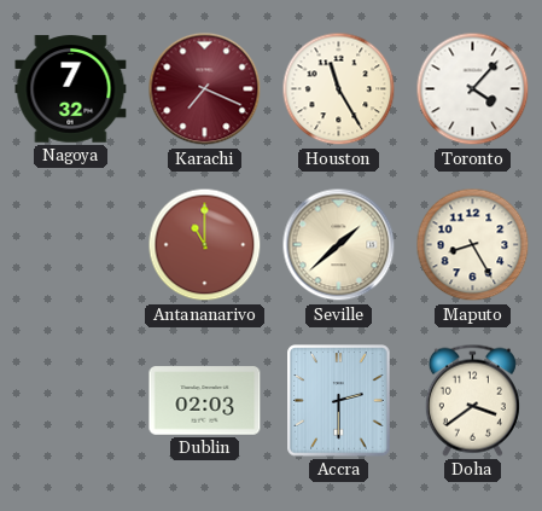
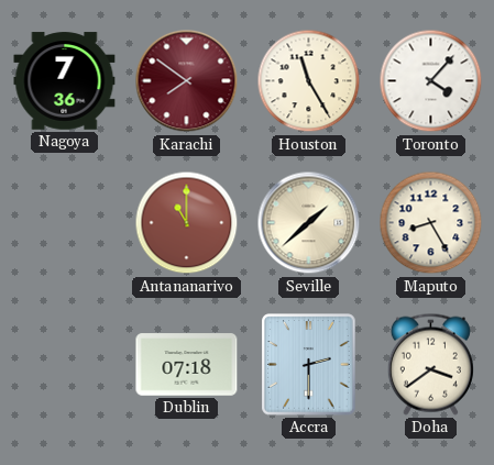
Nagoya: 7:32 -> 7:36 (65, 81)
Karachi: 7:19 -> 7:51 (187, 81)
Dublin: 02:03 -> 07:18 (187, 365)
